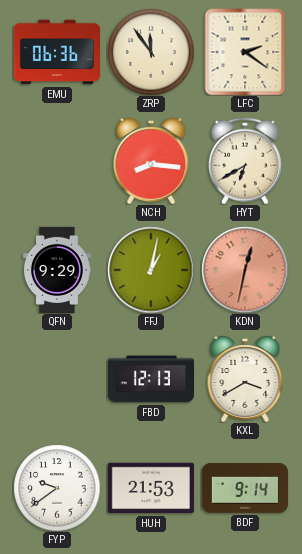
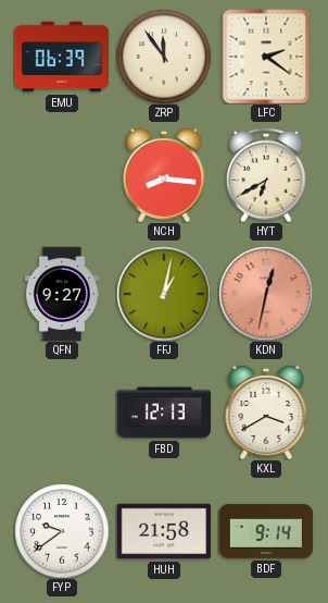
EMU: 06:36 -> 06:39 (61, 57)
QFN: 9:29 -> 9:27 (62, 293)
HUH: 21:53 -> 21:58 (164, 531)
